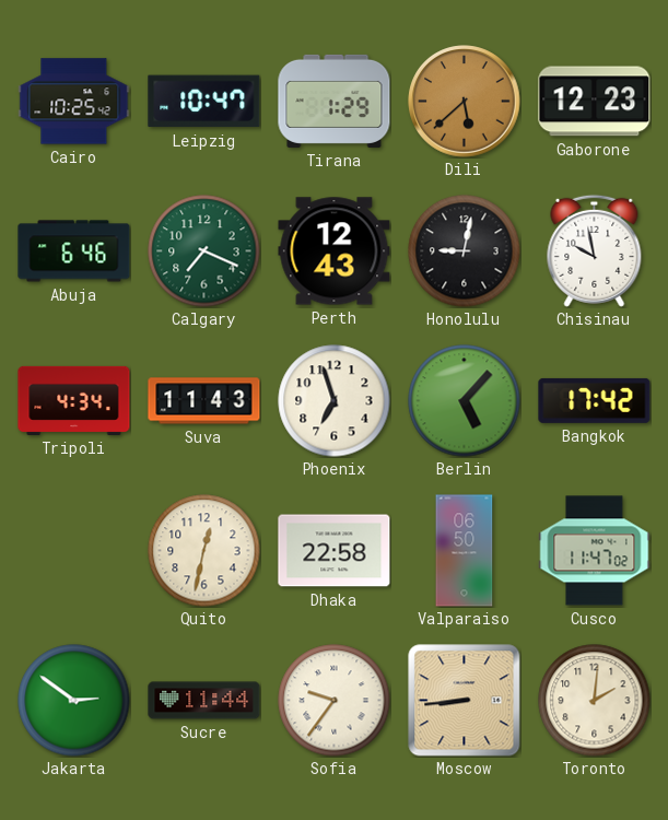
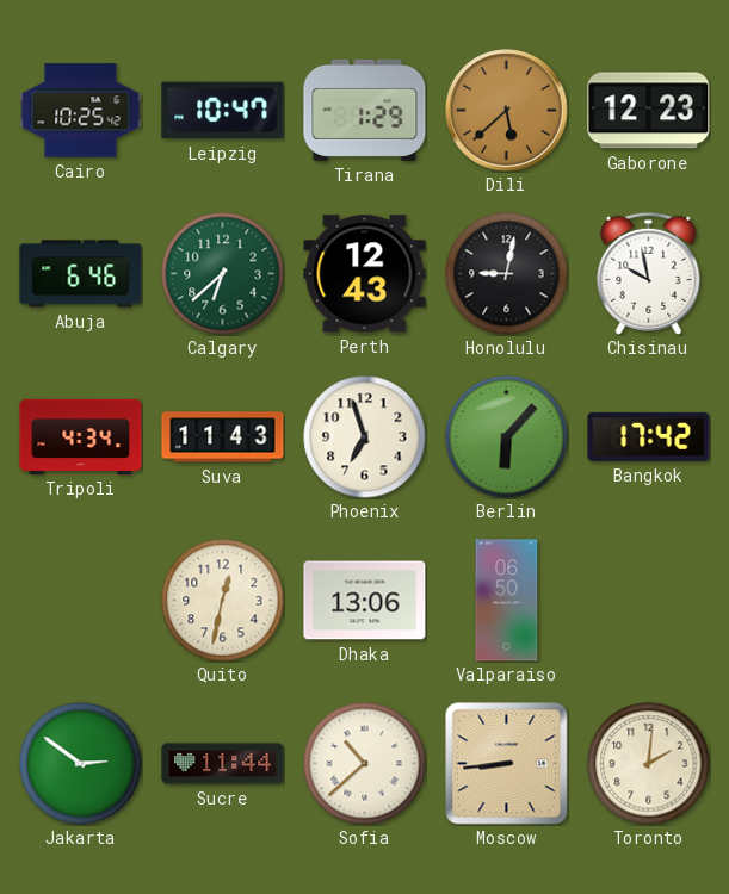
Calgary: 7:19 -> 6:38 (223, 274)
Berlin: 5:07 -> 6:07 (507, 437)
Dhaka: 22:58 -> 13:06 (365, 601)
Cusco: 11:47 -> none (595, 551)
Sofia: 9:36 -> 10:38 (365, 764)
